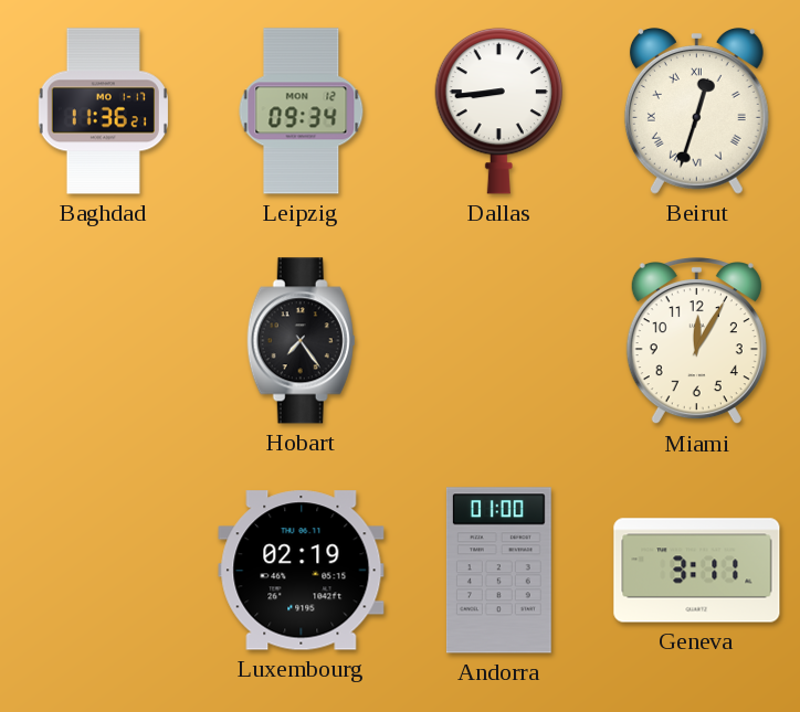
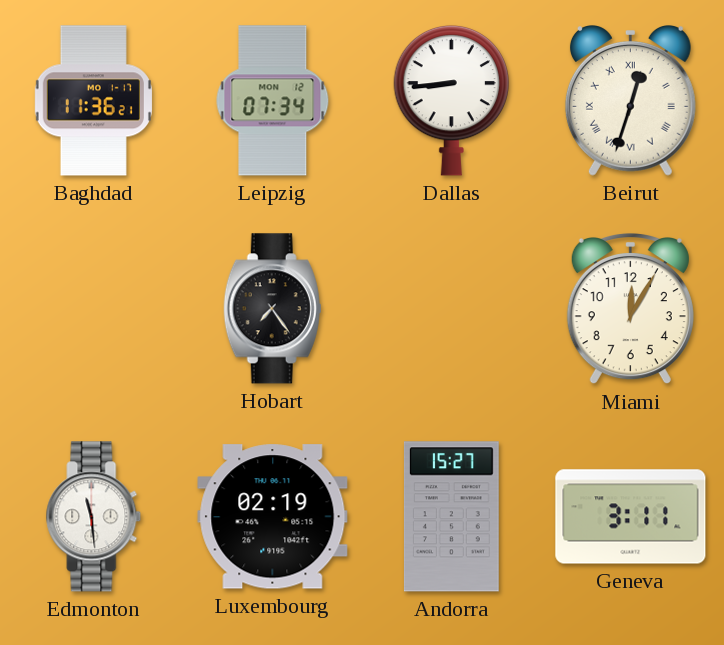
Leipzig: 09:34 -> 07:34 (273, 101)
Edmonton: none -> 11:29 (94, 517)
Andorra: 01:00 -> 15:27 (451, 517)
